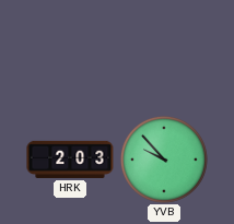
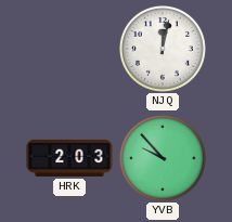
NJQ: none -> 12:02 (163, 49)
